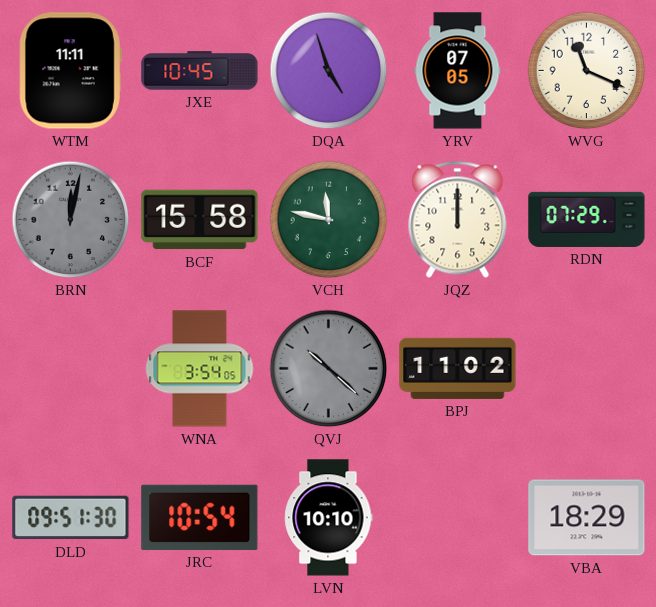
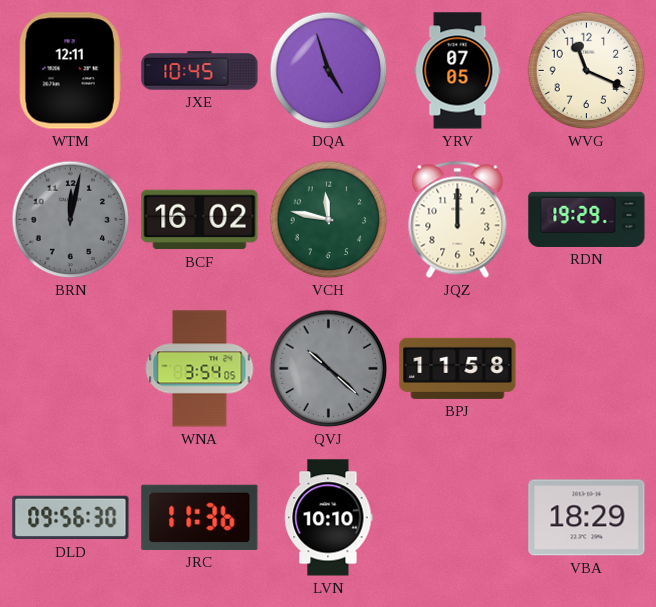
WTM: 11:11 -> 12:11 (70, 71)
BCF: 15:58 -> 16:02 (200, 220)
RDN: 07:29 -> 19:29 (587, 219)
BPJ: 11:02 -> 11:58 (458, 368)
DLD: 09:51 -> 09:56 (71, 518)
JRC: 10:54 -> 11:36 (200, 517)
